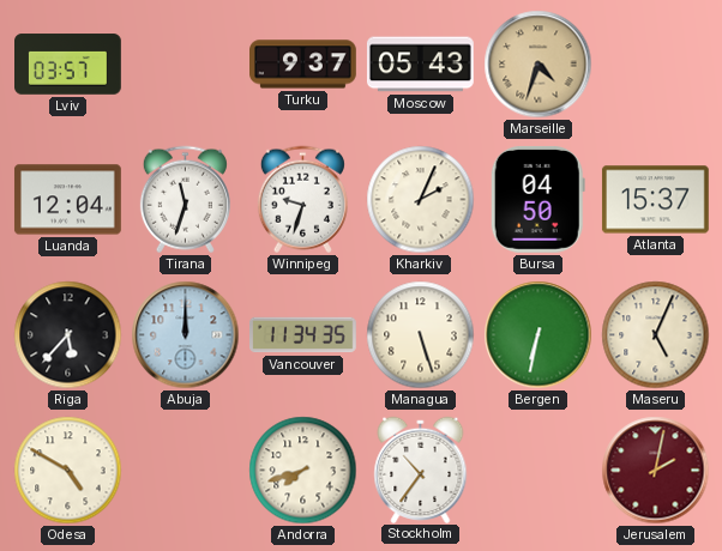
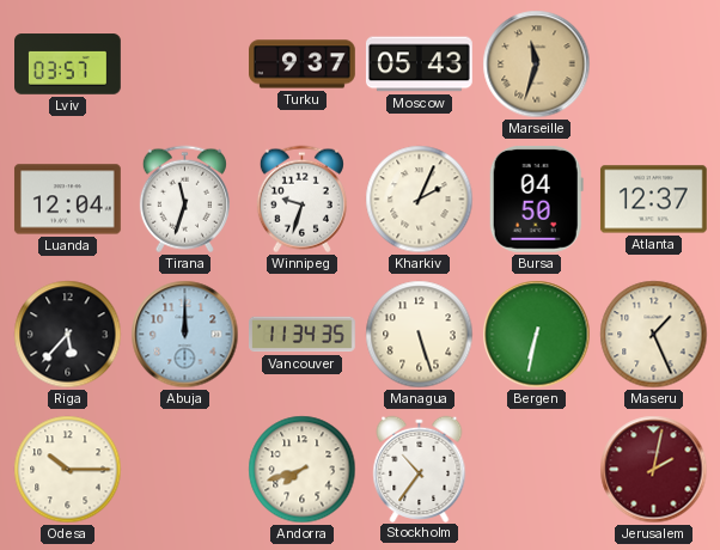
Marseille: 4:33 -> 11:33 (537, 65)
Atlanta: 15:37 -> 12:37 (653, 200)
Maseru: 5:04 -> 1:26 (654, 335)
Odesa: 4:50 -> 10:15 (68, 470)
